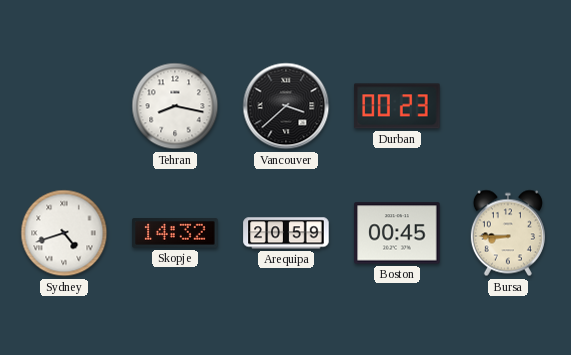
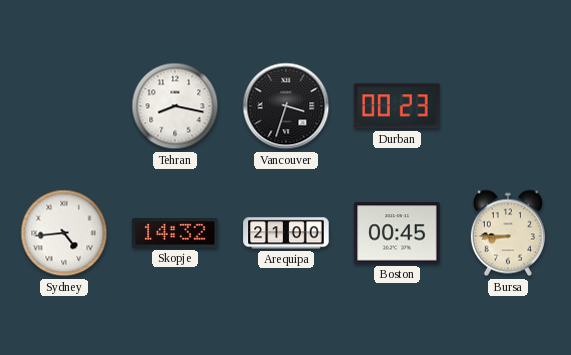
Vancouver: 3:38 -> 3:33 (286, 106)
Sydney: 4:42 -> 4:44 (64, 233)
Arequipa: 20:59 -> 21:00 (286, 233)
